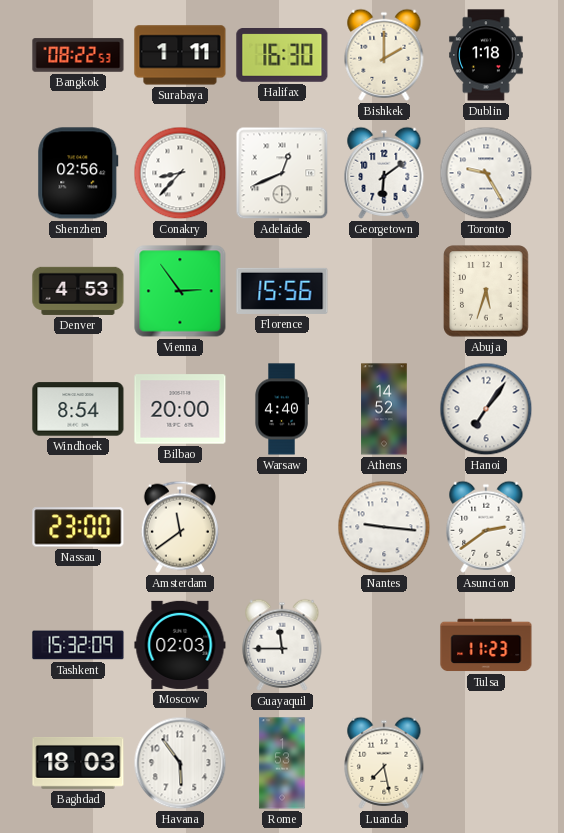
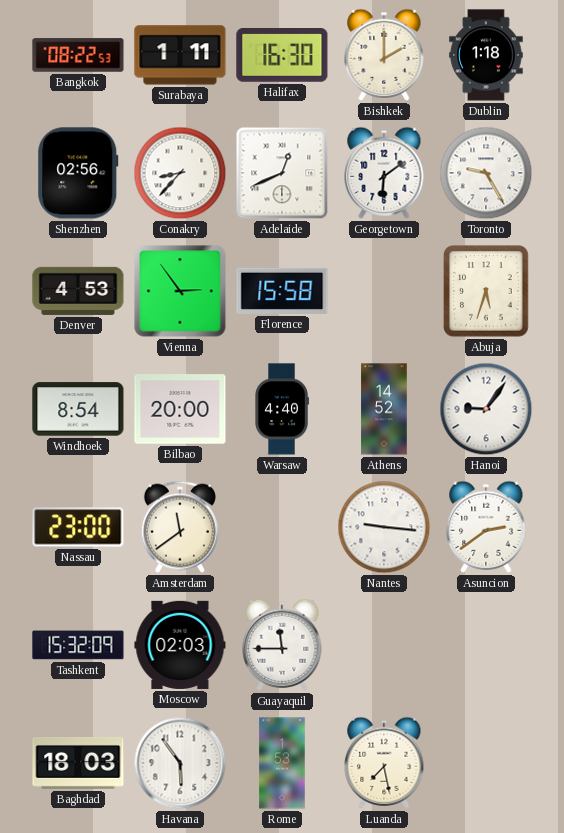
Florence: 15:56 -> 15:58 (282, 291)
Hanoi: 7:06 -> 9:06 (486, 409)
Tulsa: 11:23 -> none (486, 645)
